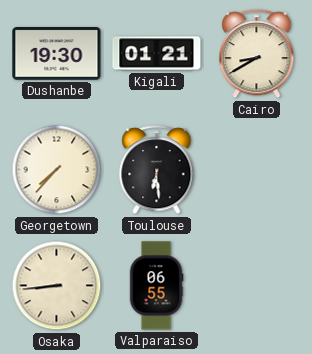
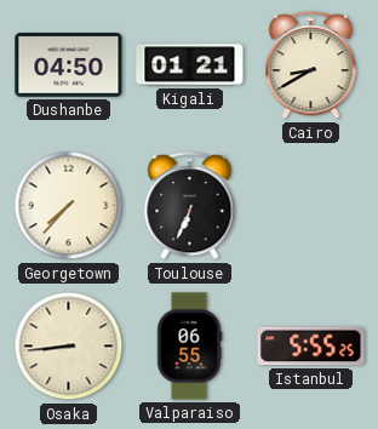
Dushanbe: 19:30 -> 04:50 (69, 65)
Toulouse: 6:29 -> 6:34 (190, 206)
Istanbul: none -> 5:55 (311, 347)
